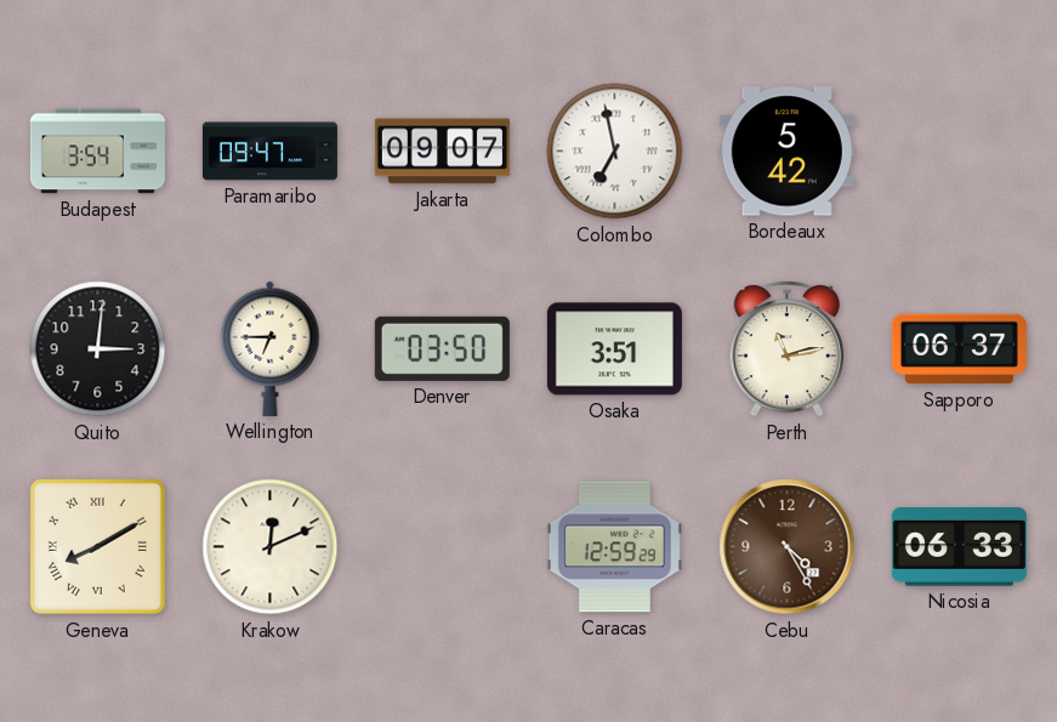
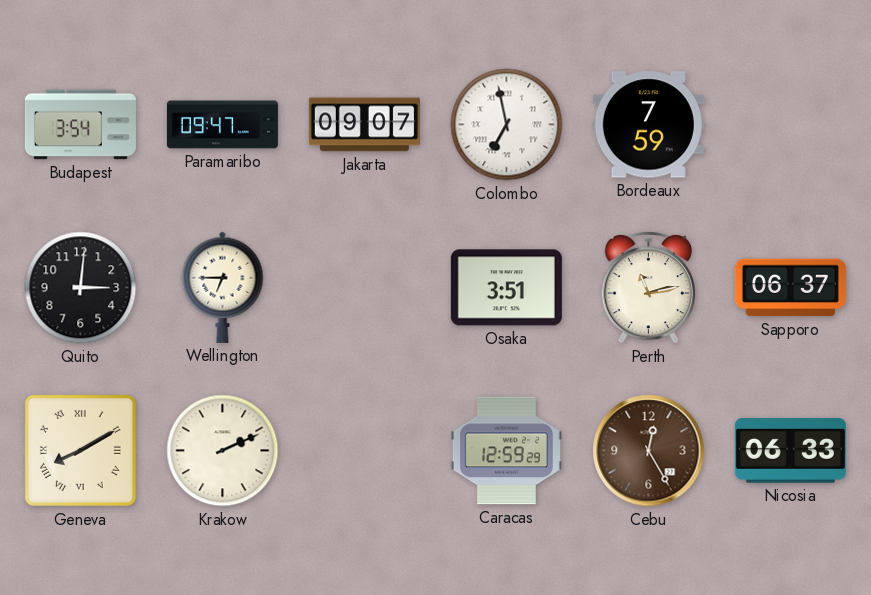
Bordeaux: 5:42 -> 7:59 (648, 125)
Denver: 03:50 -> none (442, 348)
Krakow: 12:11 -> 2:11 (223, 451)
Cebu: 4:25 -> 12:25 (649, 451)
